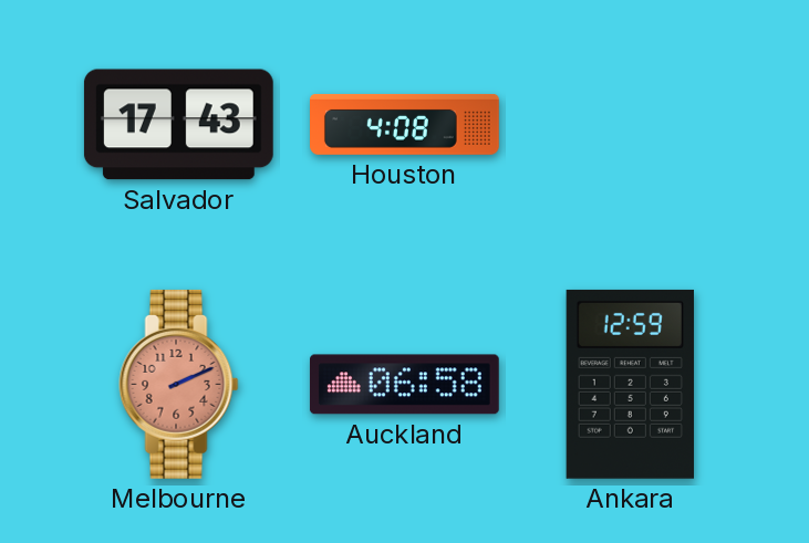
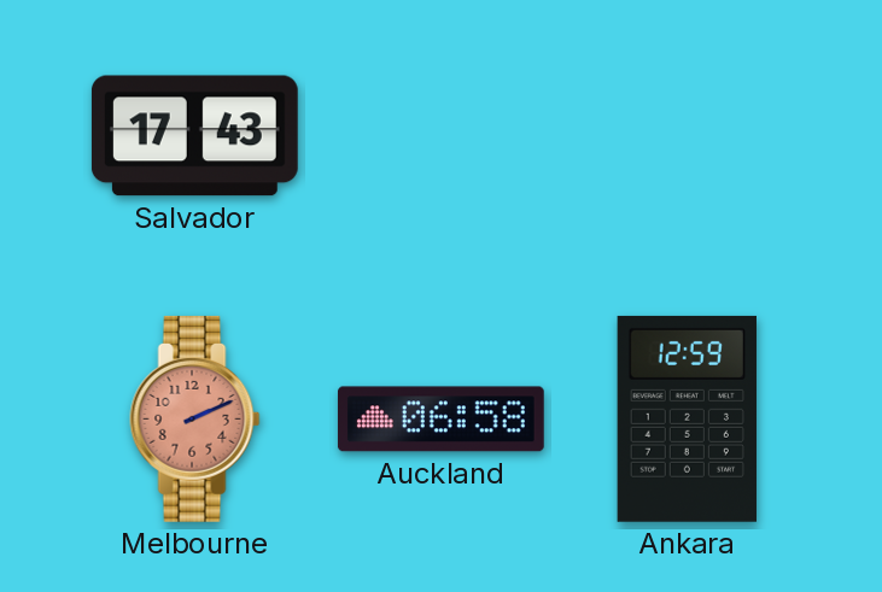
Houston: 4:08 -> none (405, 124)
